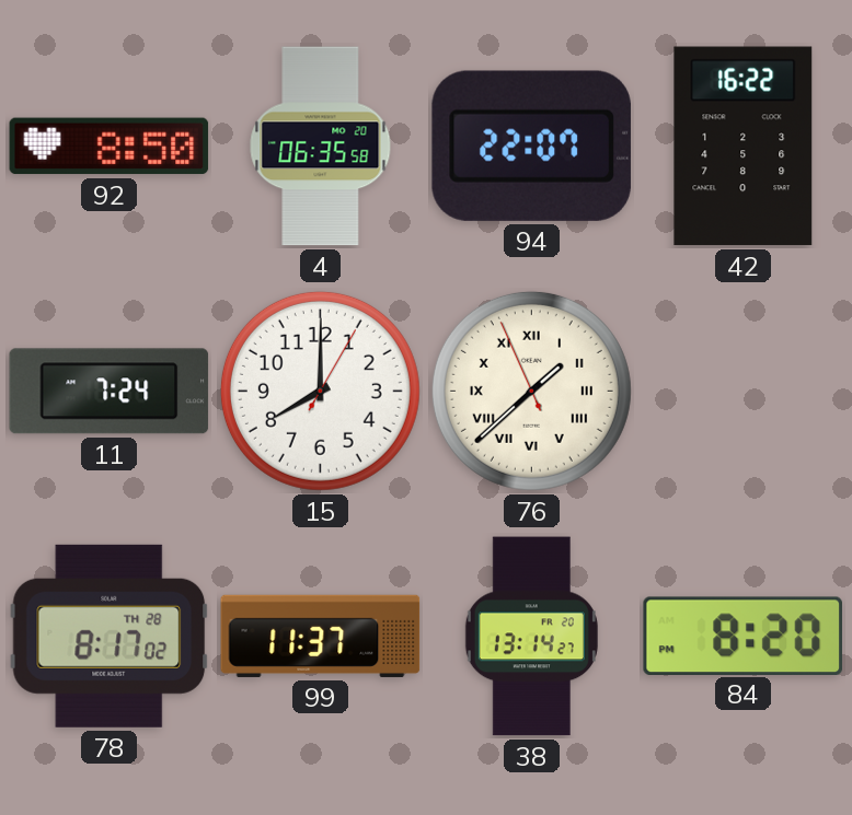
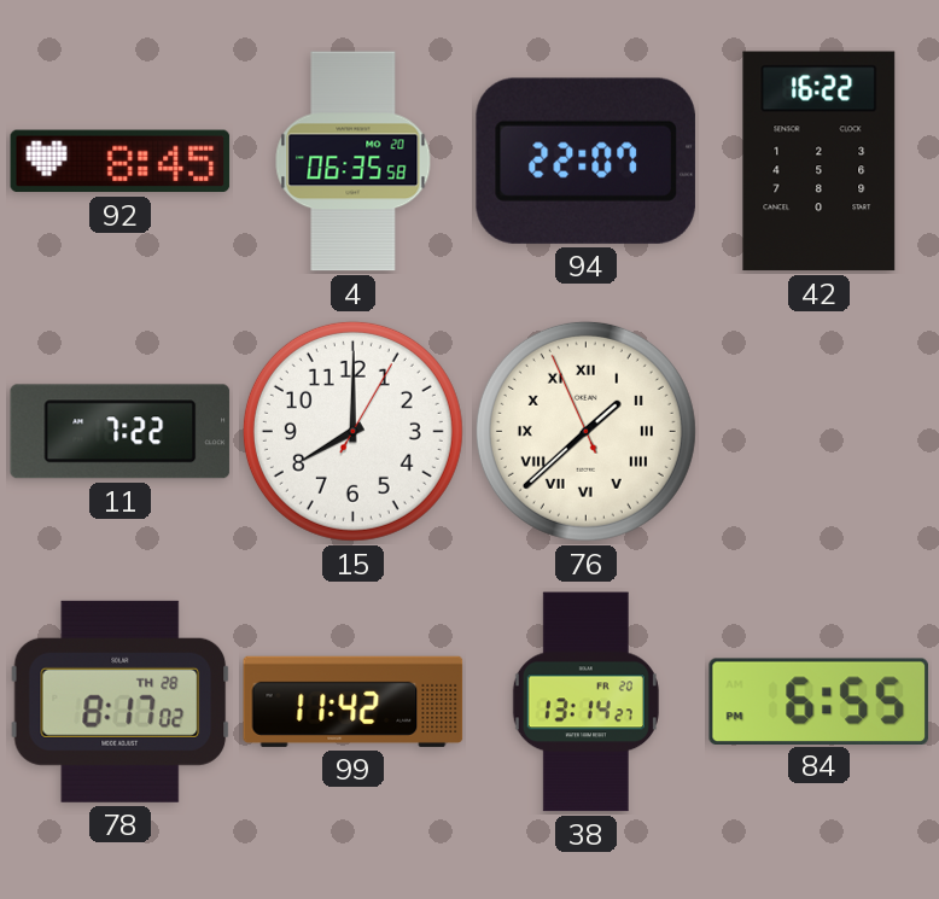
92: 8:50 -> 8:45 (121, 162)
11: 7:24 -> 7:22 (121, 432)
99: 11:37 -> 11:42 (354, 701)
84: 8:20 -> 6:55 (818, 701)
